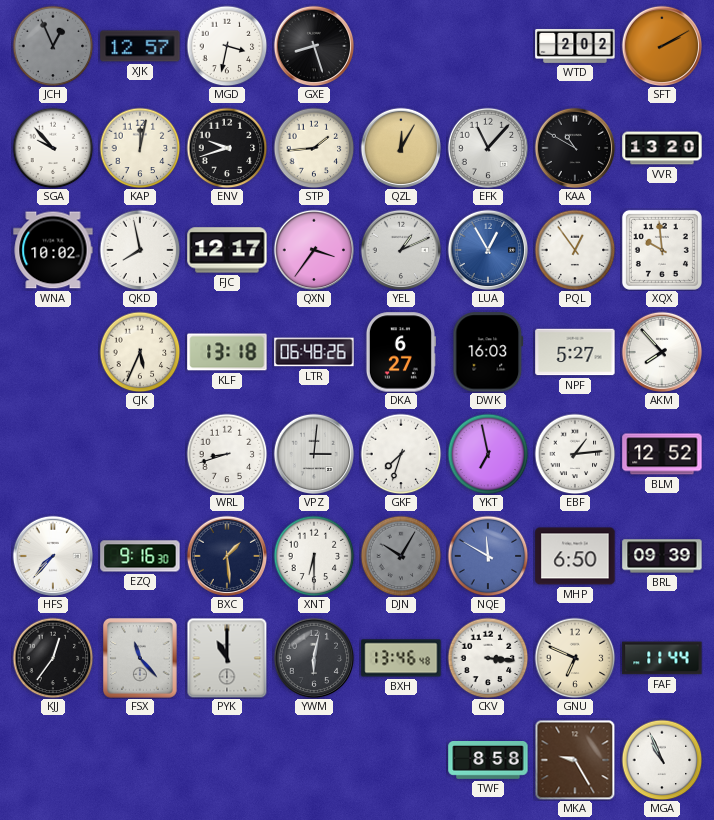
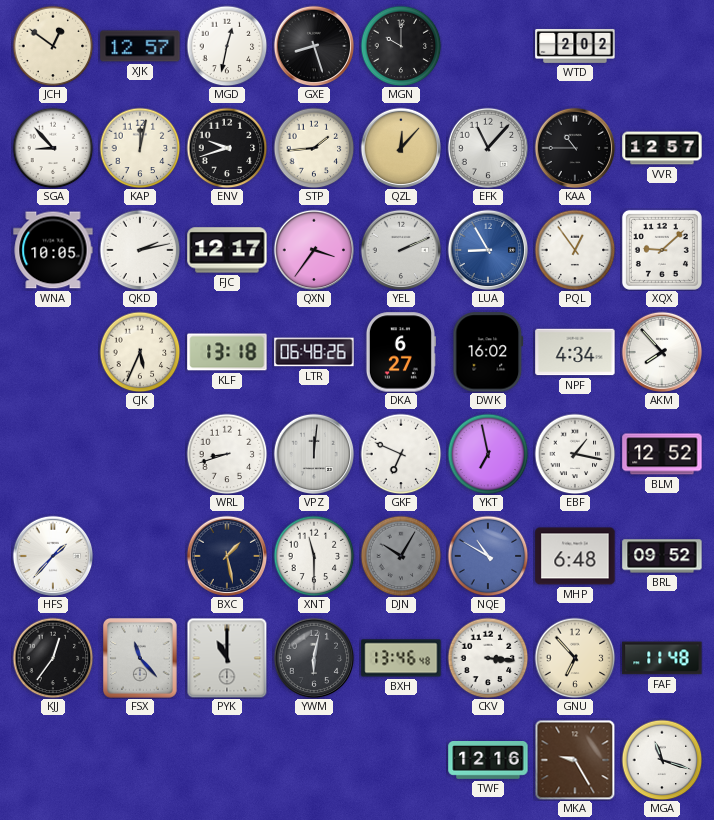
JCH: 12:56 -> 12:51 (53, 46)
JCH dial: grey -> cream (53, 46)
MGD: 3:32 -> 12:32 (227, 46)
MGN: none -> 10:00 (401, 46)
SFT: 2:10 -> none (662, 46)
SGA: 9:53 -> 8:53 (53, 148)
QZL: 12:05 -> 12:07 (401, 148)
KAA: 10:50 -> 10:45 (575, 148)
VVR: 13:20 -> 12:57 (662, 148)
WNA: 10:02 -> 10:05 (53, 250)
QKD: 7:58 -> 2:13 (140, 250)
YEL: 1:11 -> 2:11 (401, 250)
LUA: 12:55 -> 8:55 (488, 250)
XQX: 9:59 -> 9:08 (662, 250)
DWK: 16:03 -> 16:02 (488, 352)
NPF: 5:27 -> 4:34 (575, 352)
VPZ: 3:01 -> 12:01 (314, 454)
GKF: 7:33 -> 6:49 (401, 454)
EBF: 1:14 -> 1:17 (575, 454)
HFS: 7:37 -> 1:37 (53, 556)
EZQ: 9:16 -> none (140, 556)
BXC: 1:29 -> 1:28 (227, 556)
XNT: 6:30 -> 11:30 (314, 556)
NQE: 11:50 -> 10:50 (488, 556)
MHP: 6:50 -> 6:48 (575, 556)
BRL: 09:39 -> 09:52 (662, 556)
GNU: 6:49 -> 6:53 (575, 658)
FAF: 11:44 -> 11:48 (662, 658)
TWF: 8:58 -> 12:16 (488, 761)
MGA: 10:56 -> 11:18 (662, 760)
